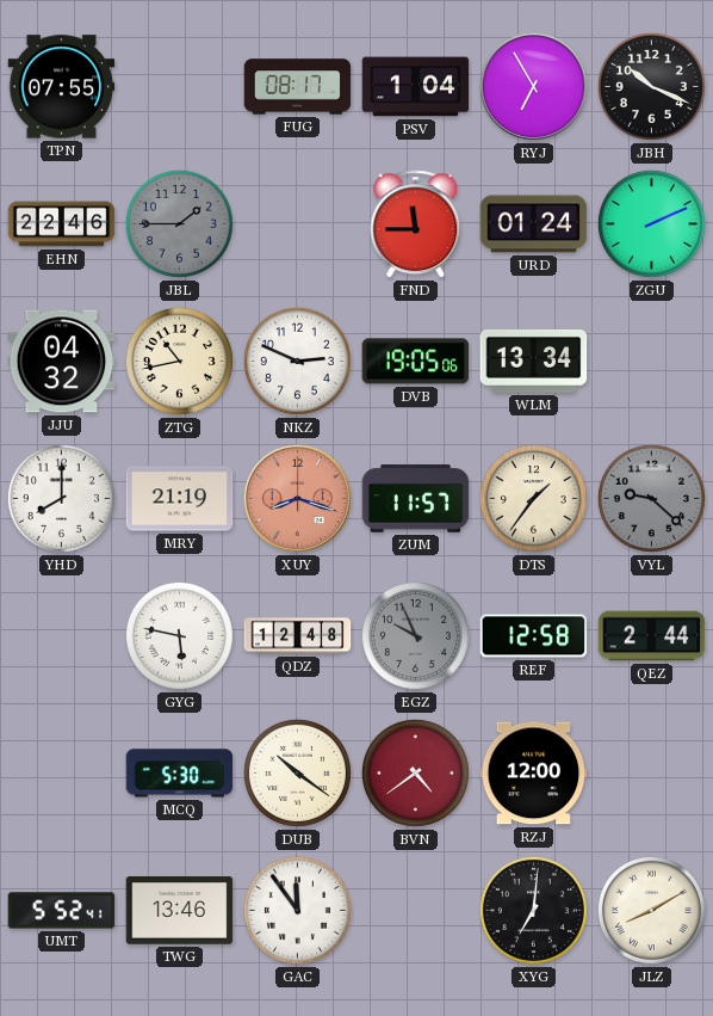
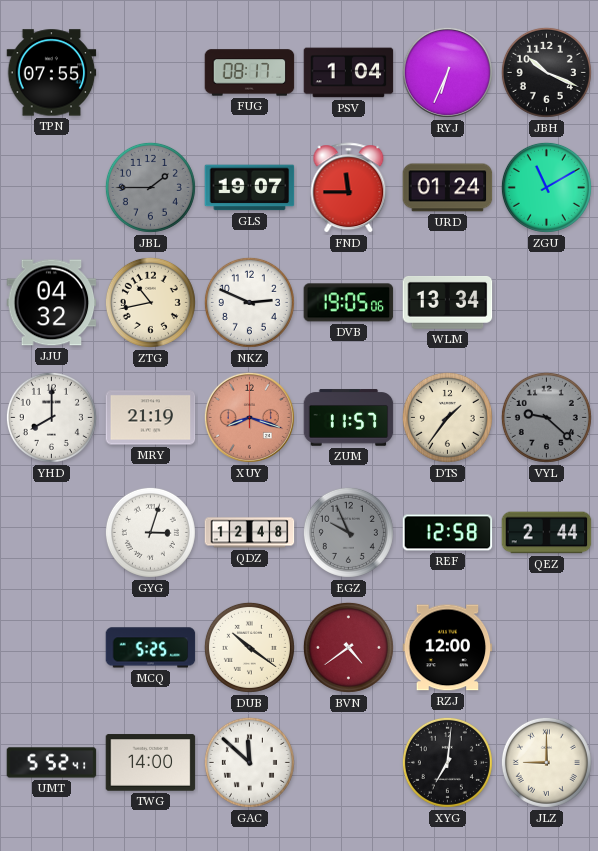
RYJ: 6:55 -> 6:34 (447, 72)
EHN: 22:46 -> none (62, 224)
GLS: none -> 19:07 (250, 188)
ZGU: 2:11 -> 11:10 (546, 187)
GYG: 5:47 -> 3:03 (150, 532)
MCQ: 5:30 -> 5:25 (151, 648)
TWG: 13:46 -> 14:00 (151, 763)
GAC: 11:54 -> 11:52 (249, 762)
JLZ: 8:10 -> 9:00 (546, 762)
